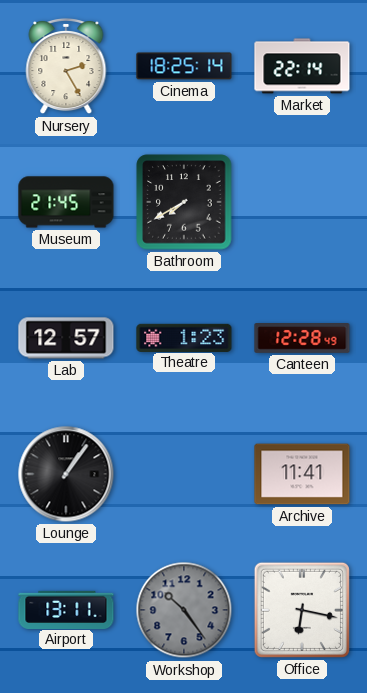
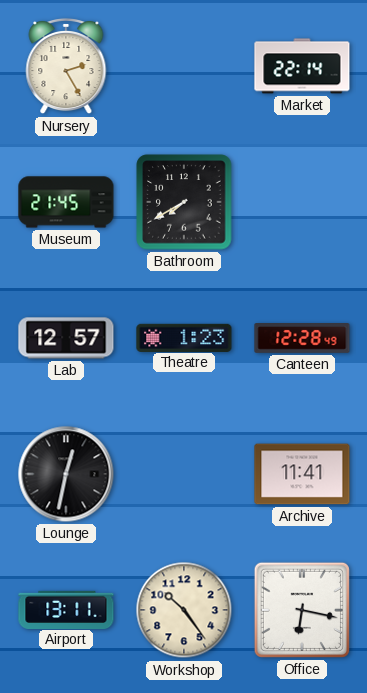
Cinema: 18:25 -> none (184, 66)
Lounge: 1:06 -> 12:32 (66, 474)
Workshop dial: grey -> cream (184, 610)
